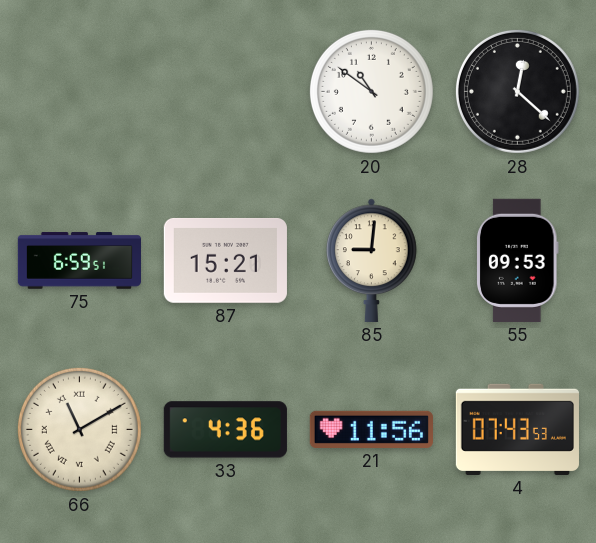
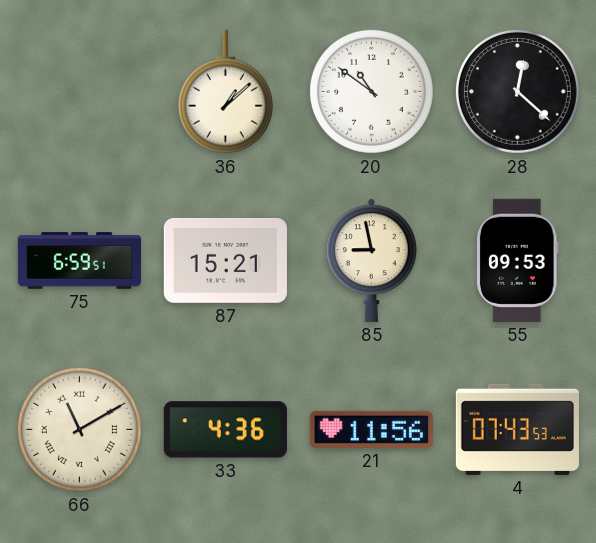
36: none -> 1:08 (225, 92)
85: 9:01 -> 8:58 (372, 260)
